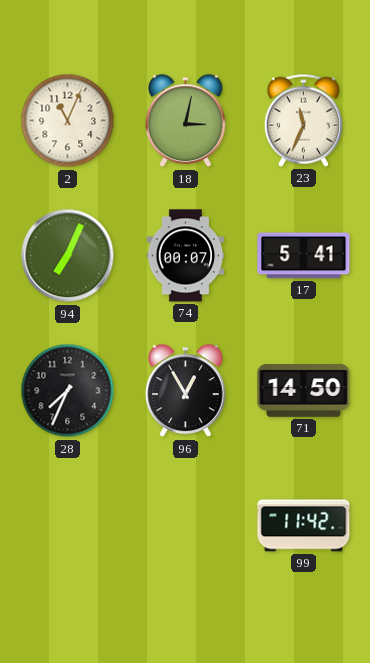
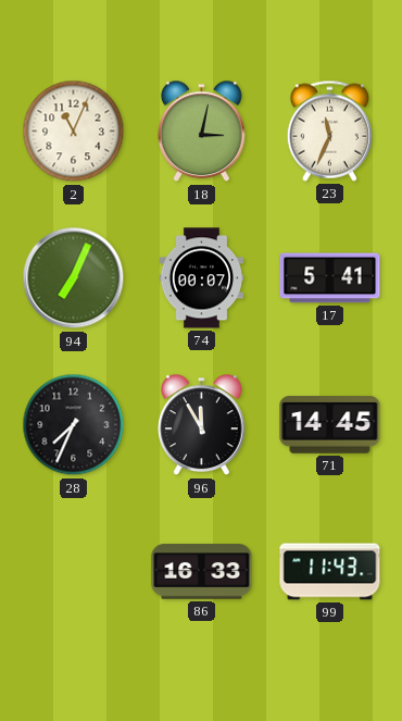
96: 12:55 -> 11:55 (202, 425)
71: 14:50 -> 14:45 (330, 425)
86: none -> 16:33 (202, 572)
99: 11:42 -> 11:43 (330, 572)
